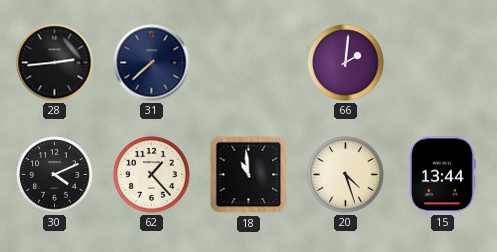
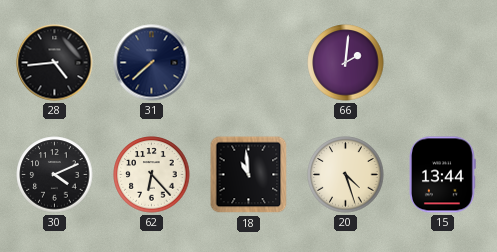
28: 2:44 -> 4:44 (55, 63)
62: 1:23 -> 6:23 (152, 175)
